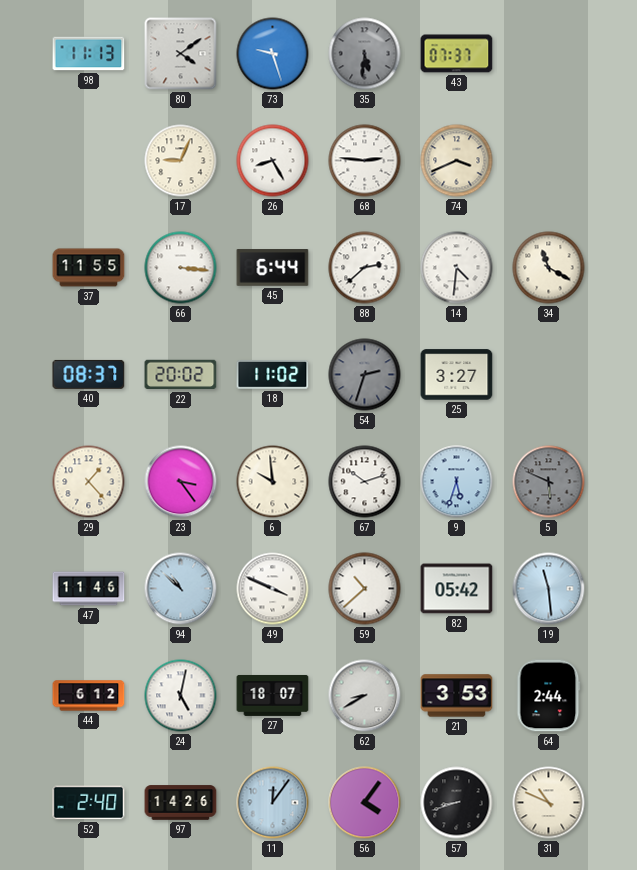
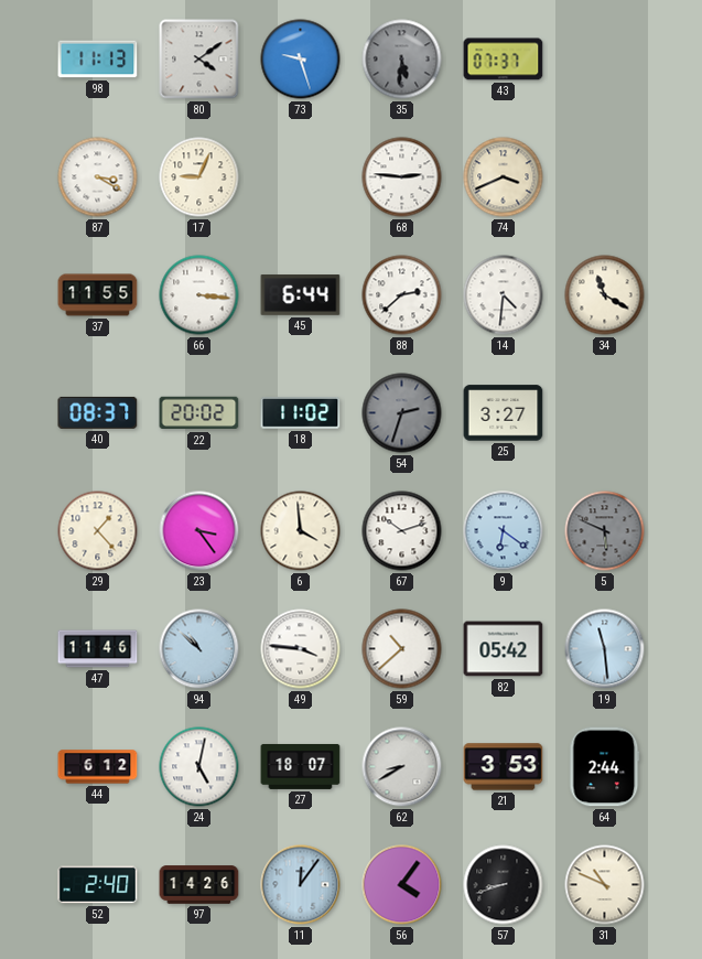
87: none -> 3:20 (98, 177)
26: 8:25 -> none (273, 161)
6: 9:59 -> 3:59 (301, 531)
9: 5:33 -> 6:21 (504, 531)
49: 3:49 -> 3:46 (301, 649)
